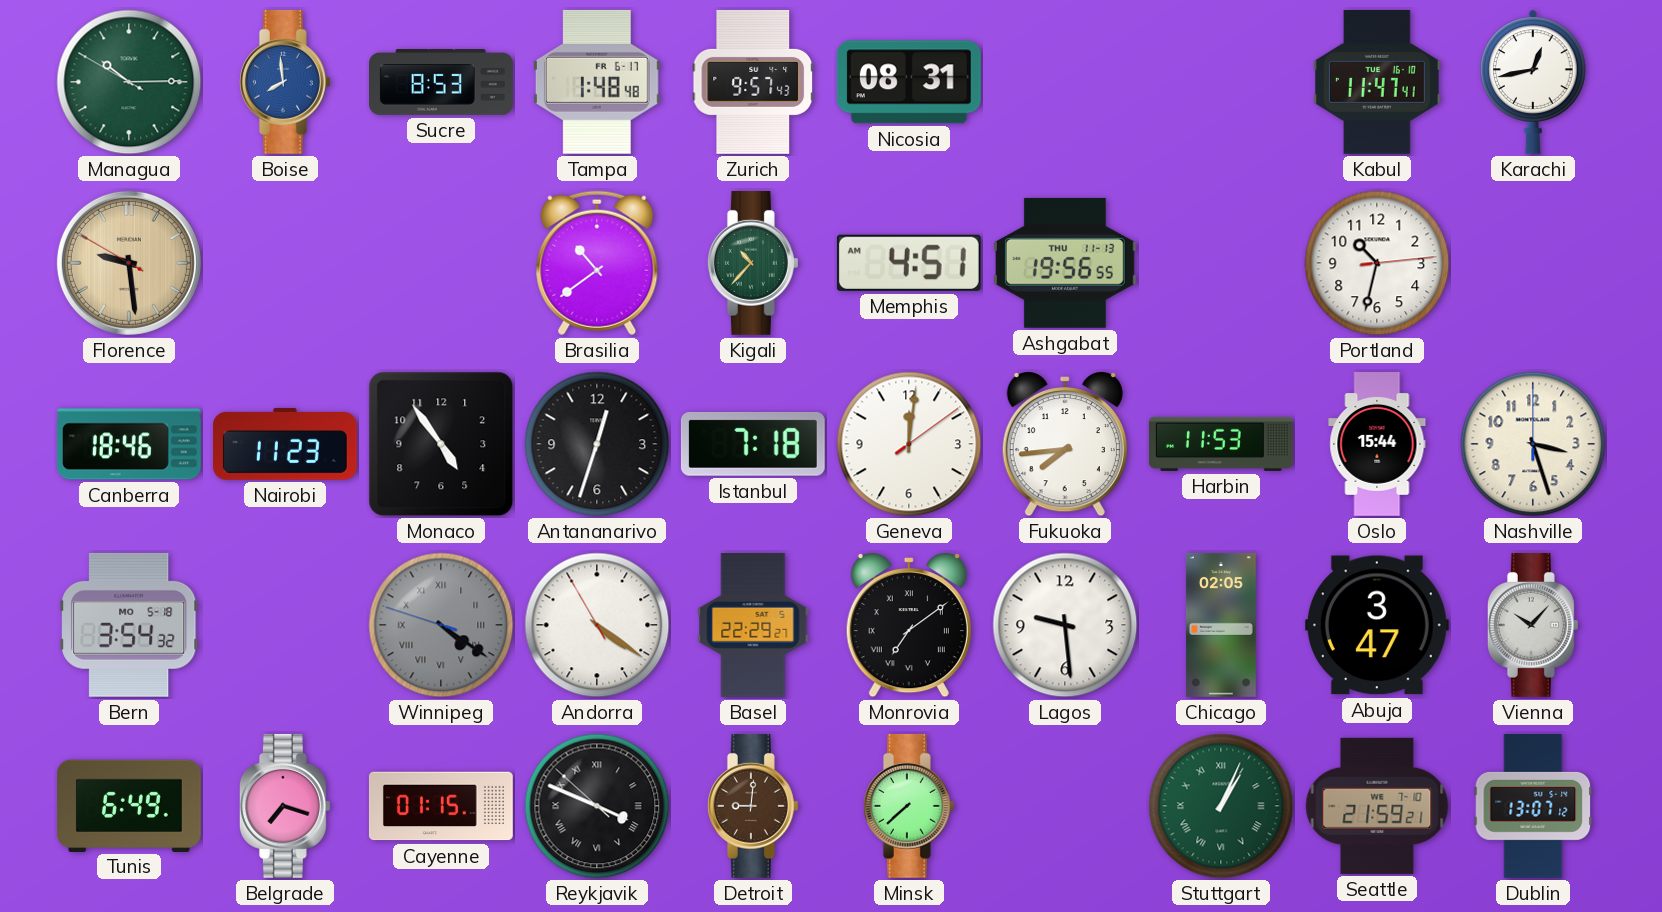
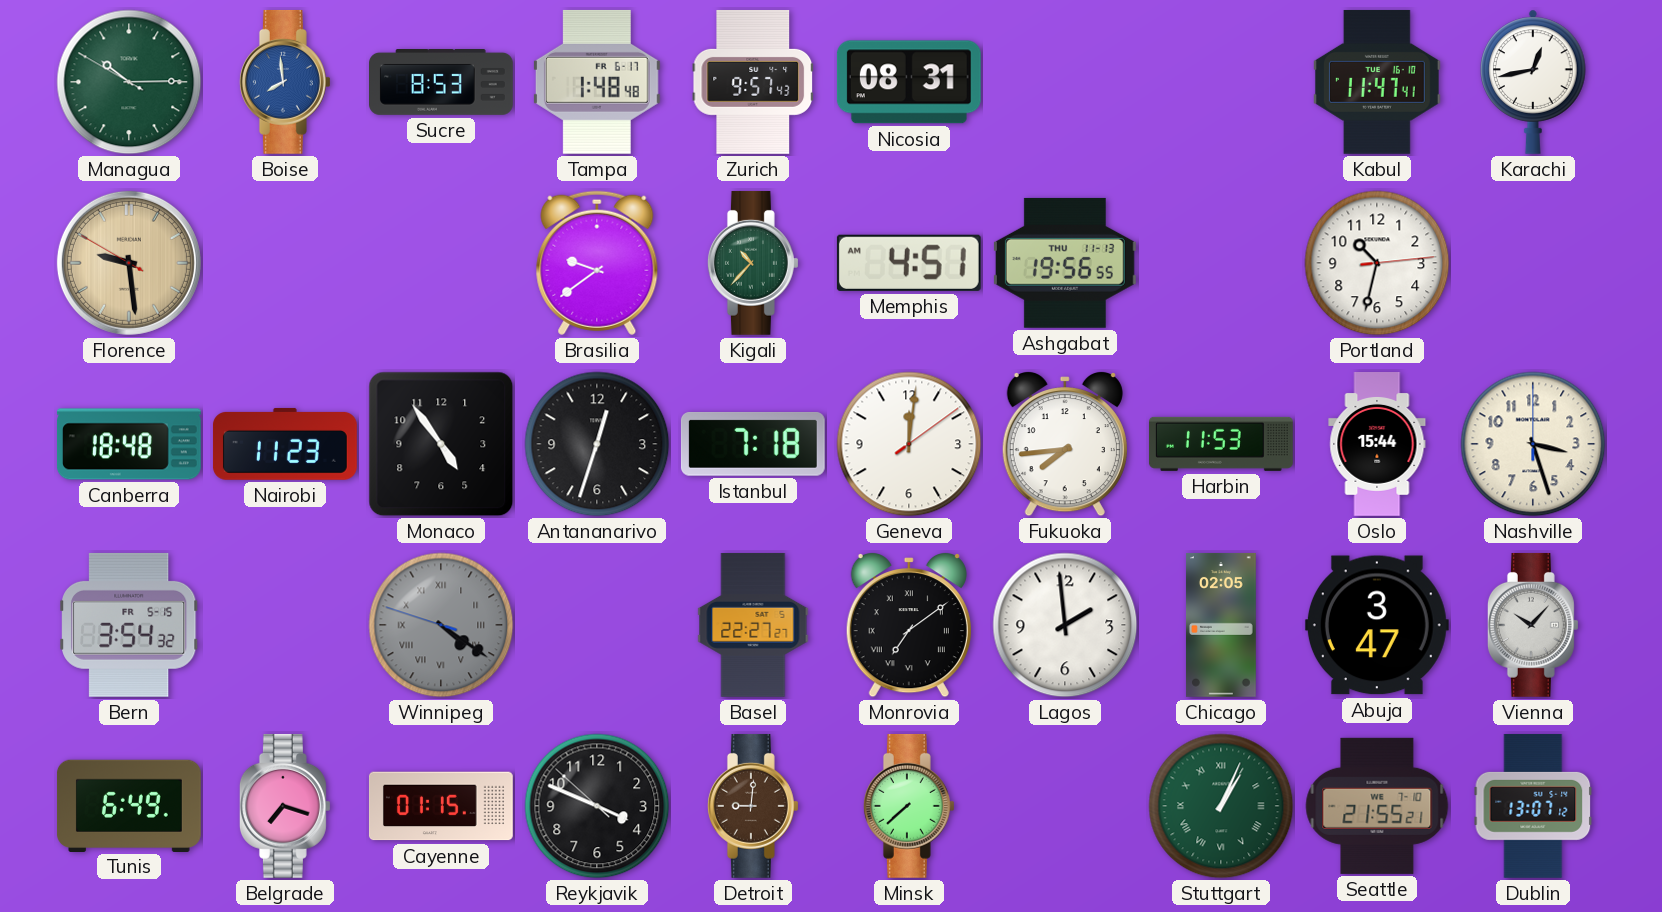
Brasilia: 10:39 -> 9:39 (597, 263)
Canberra: 18:46 -> 18:48 (129, 444)
Bern date: MO 5-18 -> FR 5-15 (129, 625)
Andorra: 4:20 -> none (597, 625)
Basel: 22:29 -> 22:27 (753, 625)
Lagos: 9:29 -> 1:59 (1065, 625)
Reykjavik numerals: Roman -> Arabic (597, 806)
Seattle: 21:59 -> 21:55 (1377, 806)
